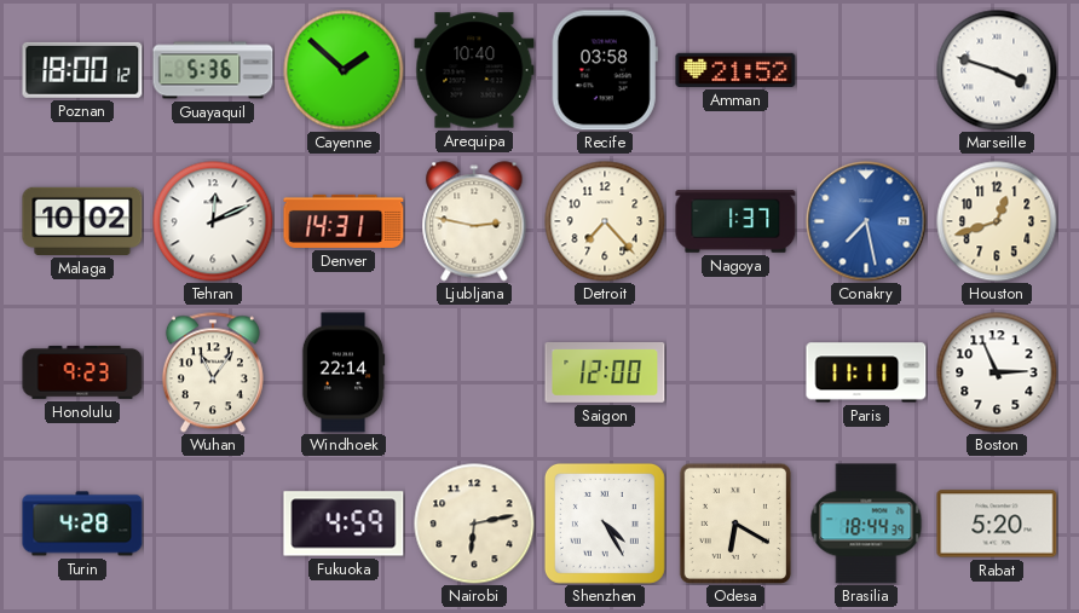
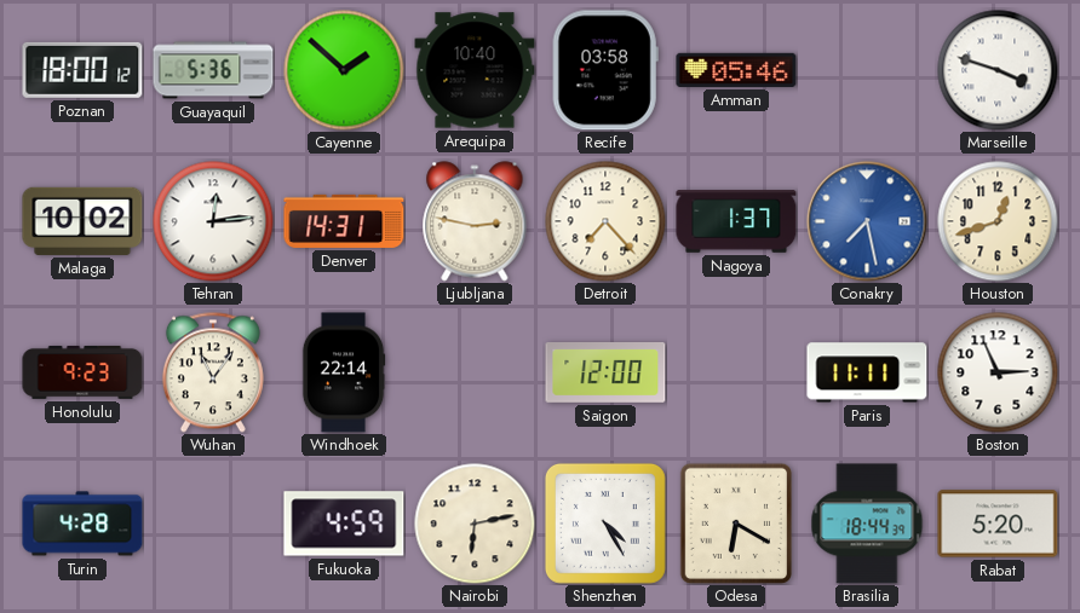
Amman: 21:52 -> 05:46 (736, 70)
Tehran: 12:11 -> 12:14 (213, 221)
